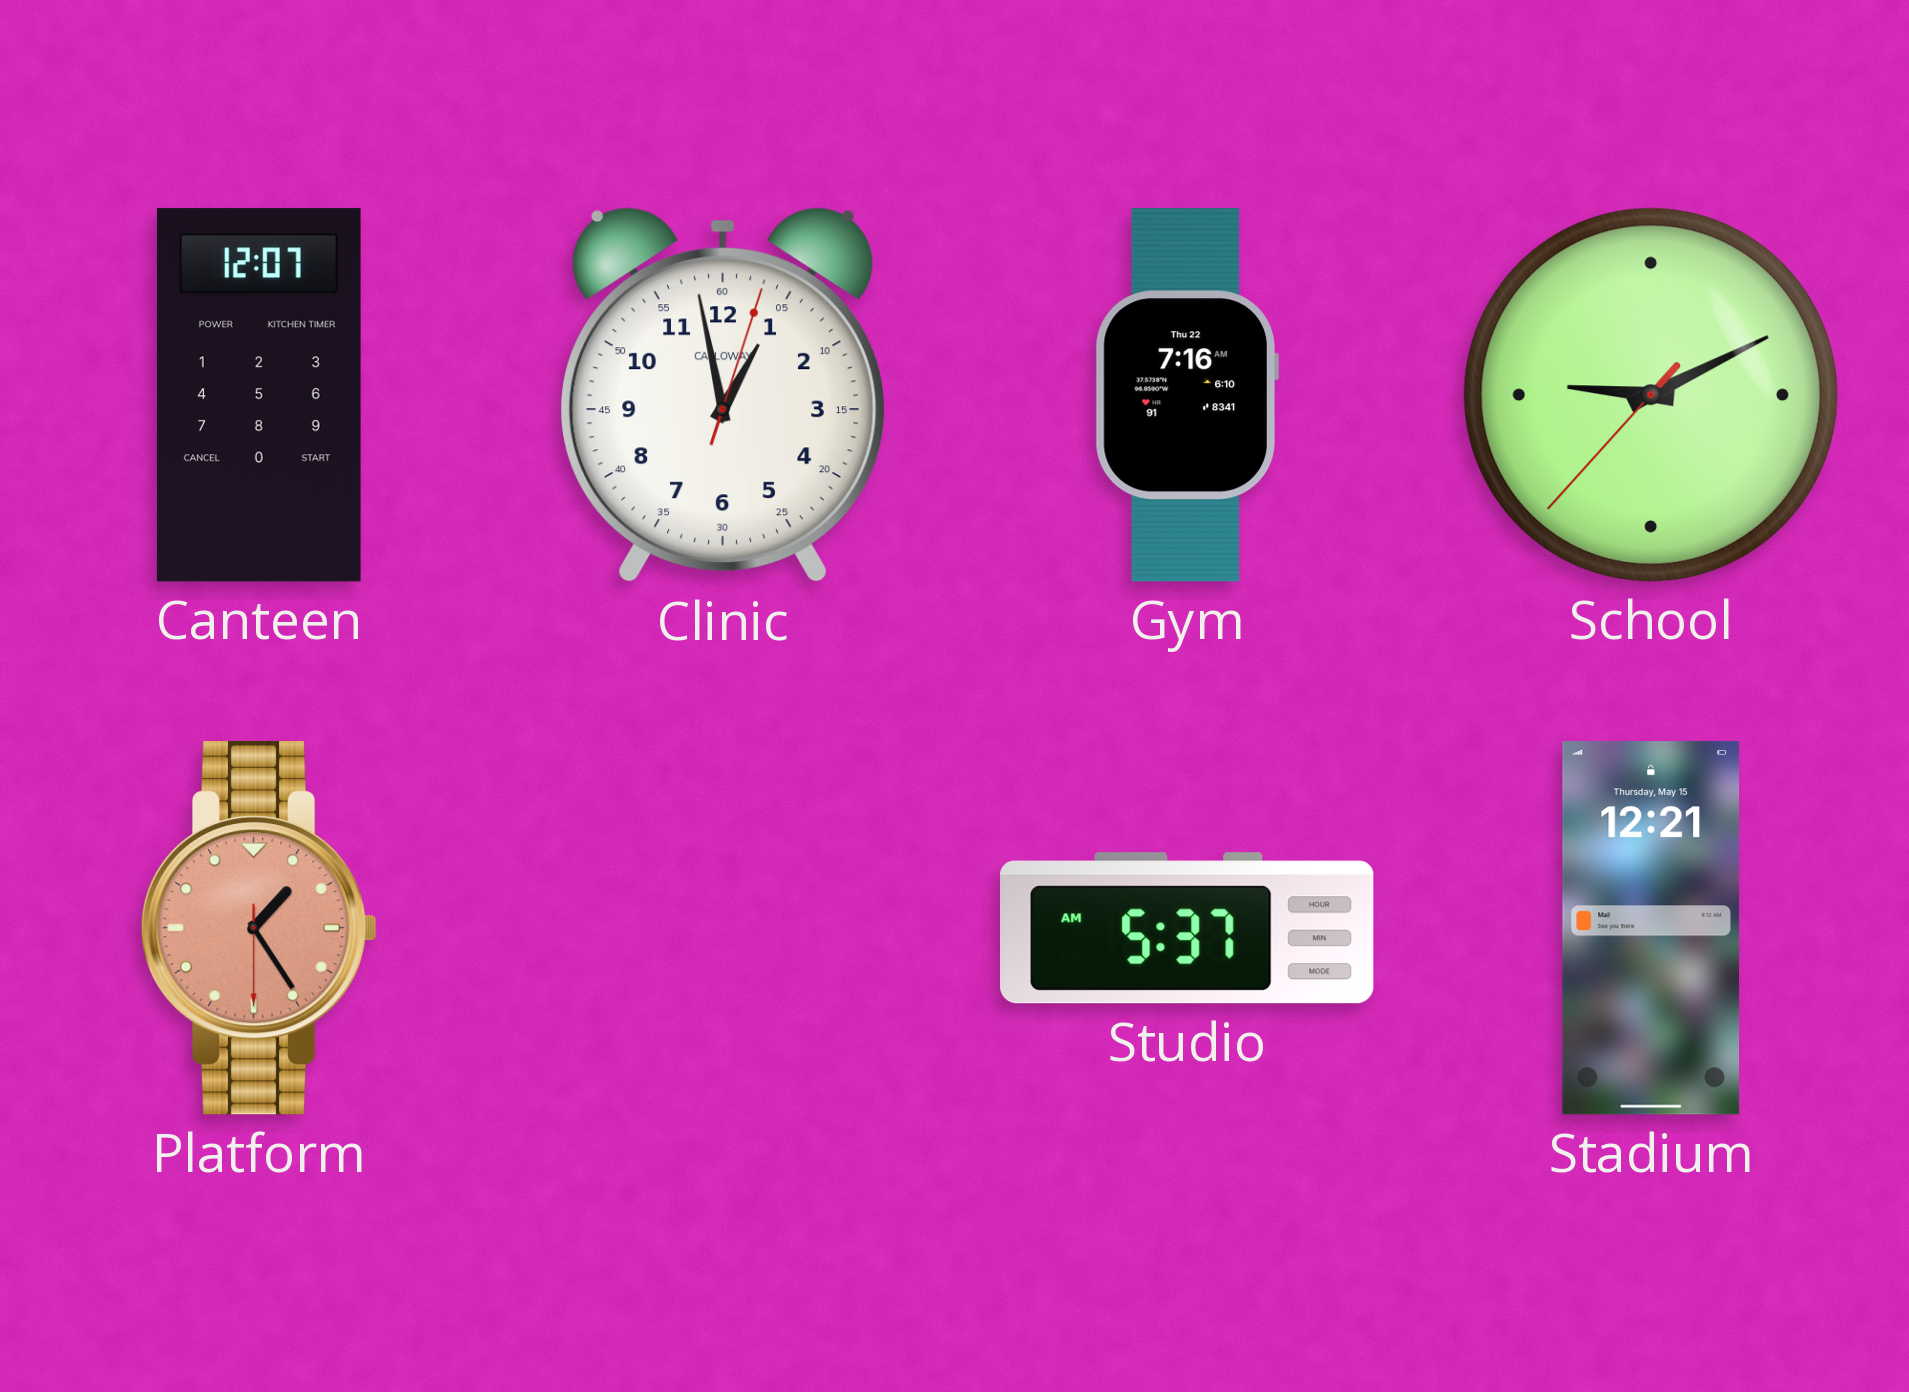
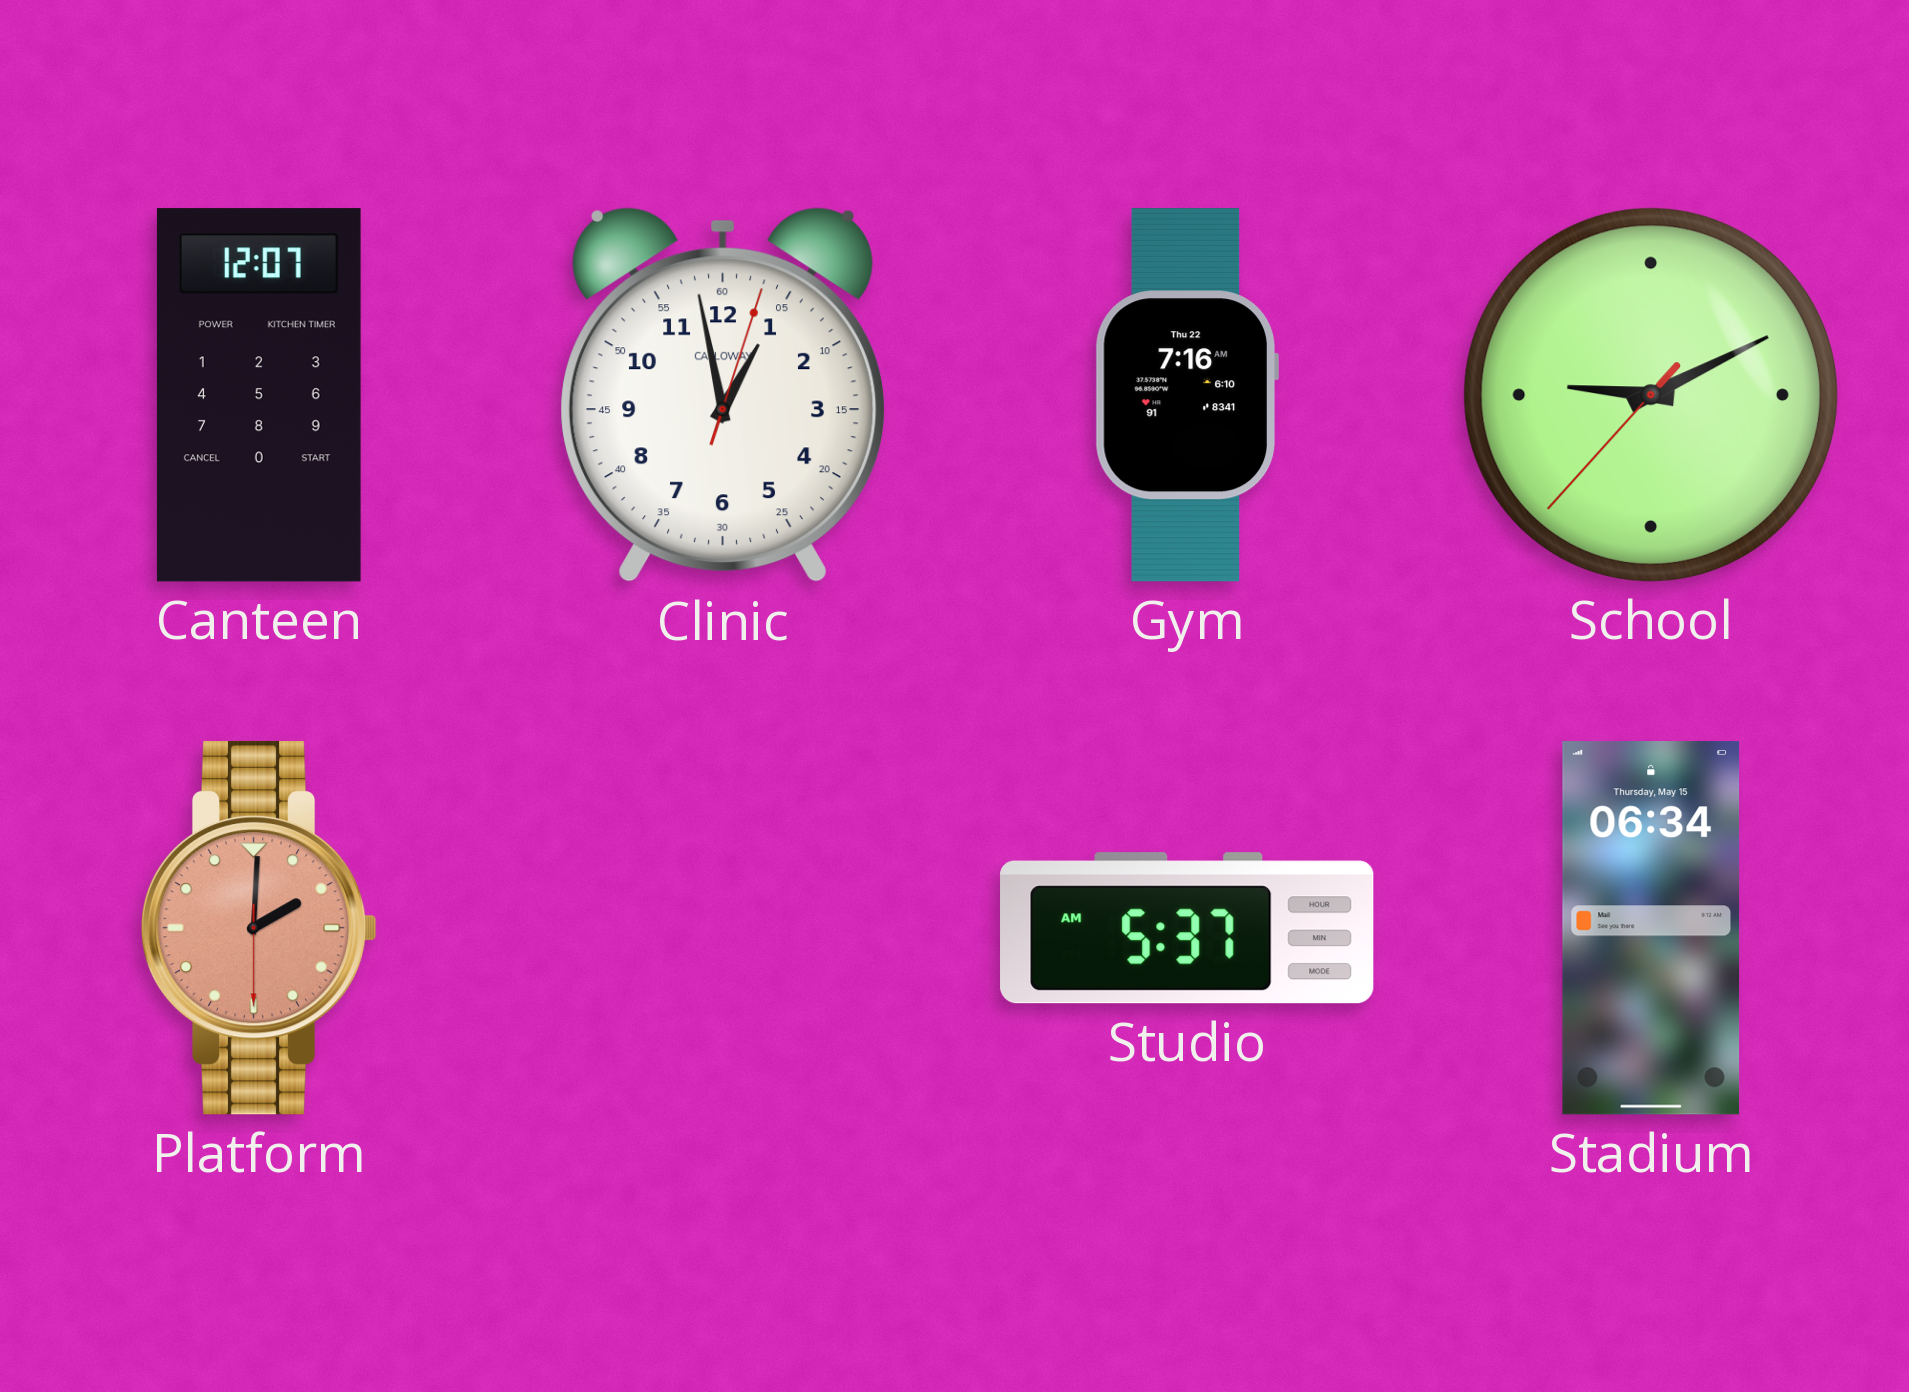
Platform: 1:24 -> 2:00 (259, 928)
Stadium: 12:21 -> 06:34 (1651, 928)
